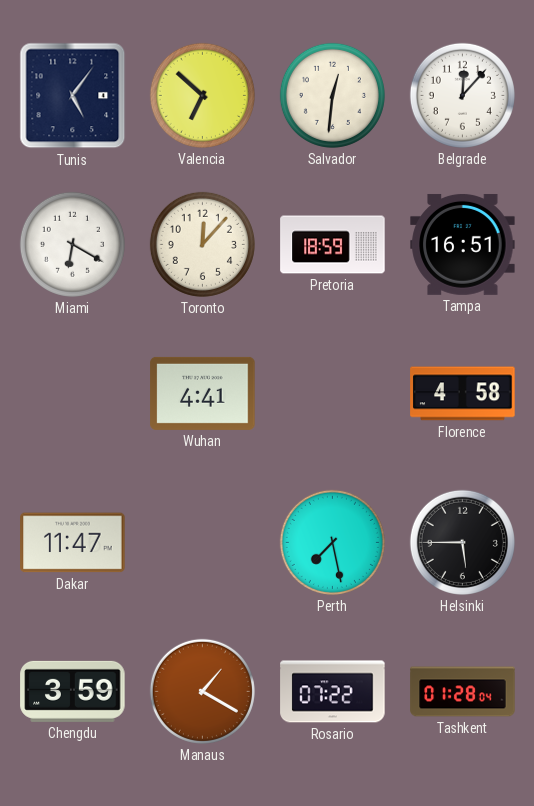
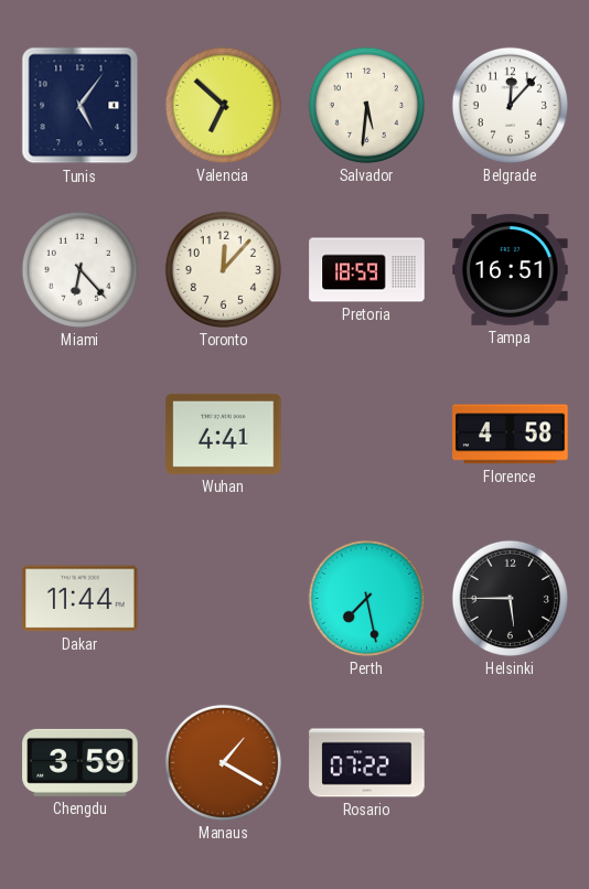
Salvador: 12:31 -> 5:31 (366, 105)
Miami: 6:20 -> 6:23 (79, 269)
Dakar: 11:47 -> 11:44 (81, 599)
Tashkent: 01:28 -> none (463, 692)
